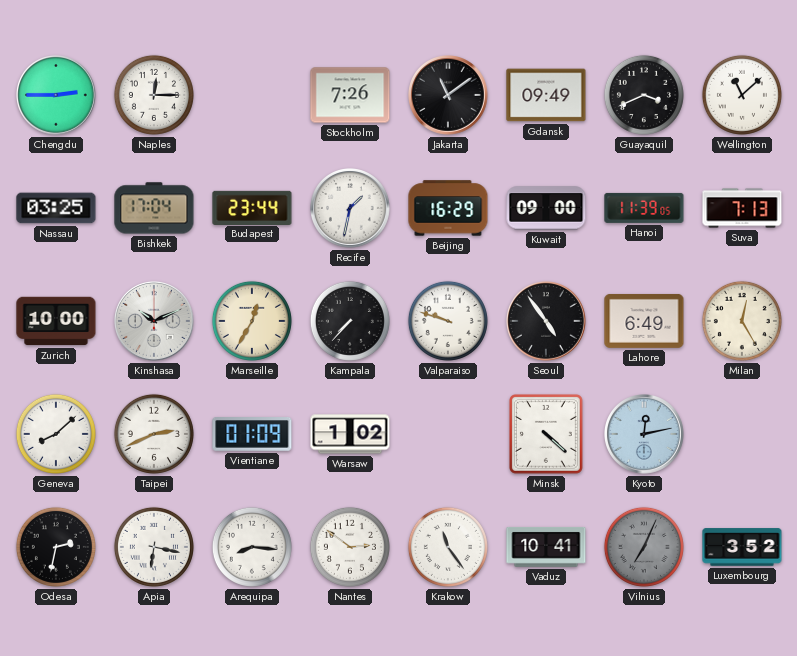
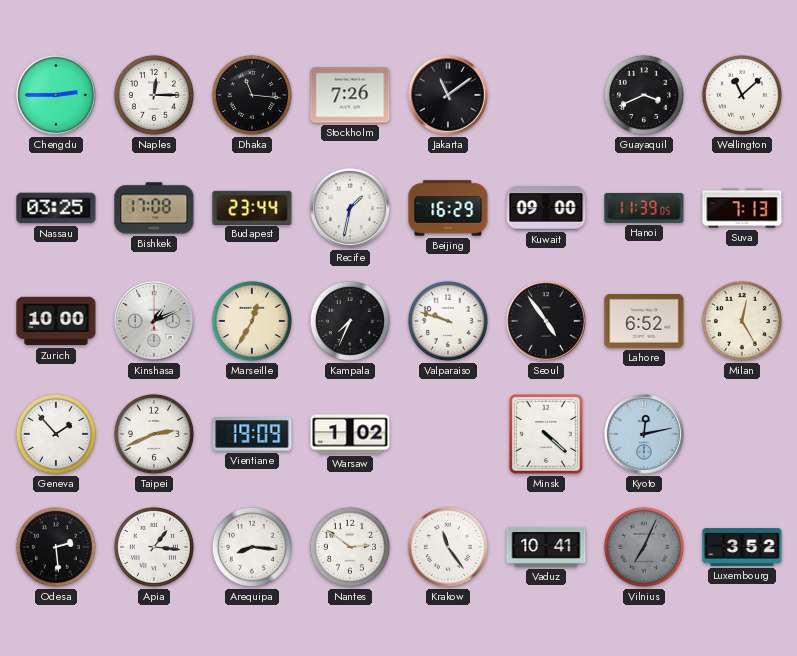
Dhaka: none -> 11:16 (252, 95)
Gdansk: 09:49 -> none (546, 95)
Bishkek: 17:04 -> 17:08 (154, 208)
Kinshasa: 10:11 -> 1:11 (155, 322)
Kampala: 7:37 -> 7:34 (350, 321)
Lahore: 6:49 -> 6:52 (644, 321)
Geneva: 8:08 -> 1:53 (56, 434)
Vientiane: 01:09 -> 19:09 (252, 434)
Odesa: 2:32 -> 2:29 (56, 547)
Apia: 6:17 -> 1:16 (154, 547)
